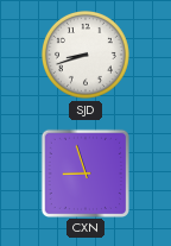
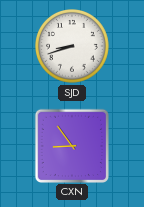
CXN: 8:57 -> 8:54 (71, 145)
